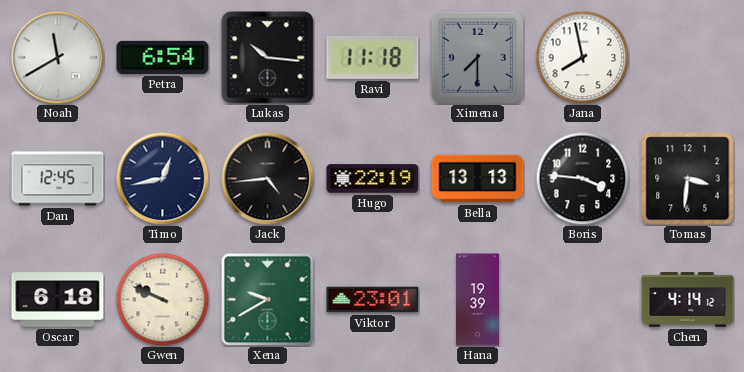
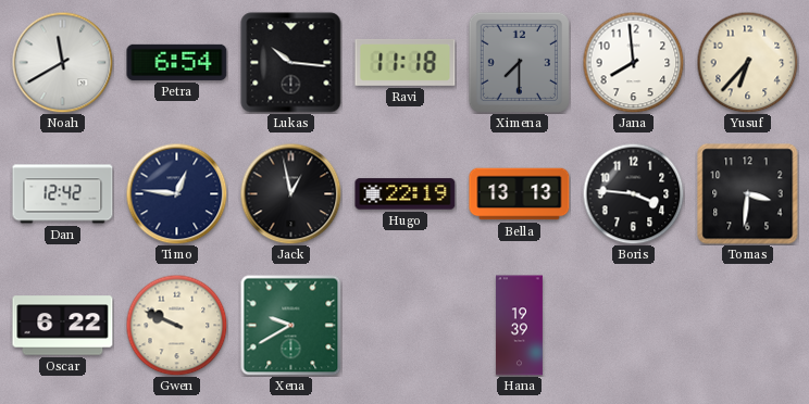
Jana: 7:58 -> 7:59 (633, 62)
Yusuf: none -> 6:37 (747, 62)
Dan: 12:45 -> 12:42 (63, 194)
Timo: 12:43 -> 12:46 (176, 193)
Jack: 4:44 -> 12:58 (290, 193)
Oscar: 6:18 -> 6:22 (63, 326)
Viktor: 23:01 -> none (373, 300)
Chen: 4:14 -> none (688, 300)
